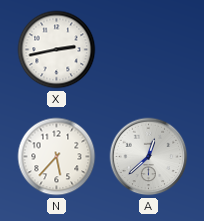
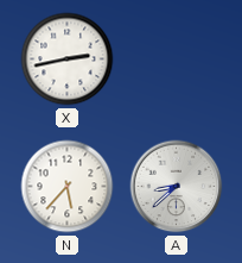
A: 12:38 -> 8:38 (177, 187)
